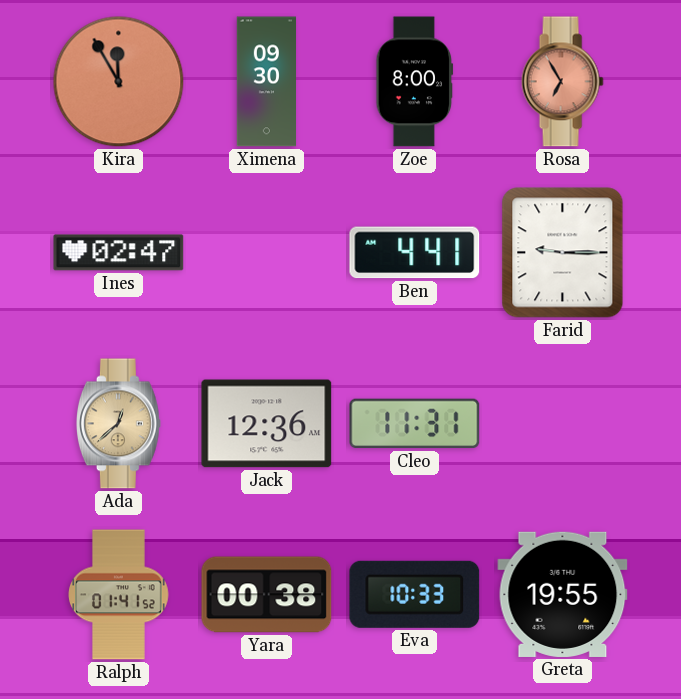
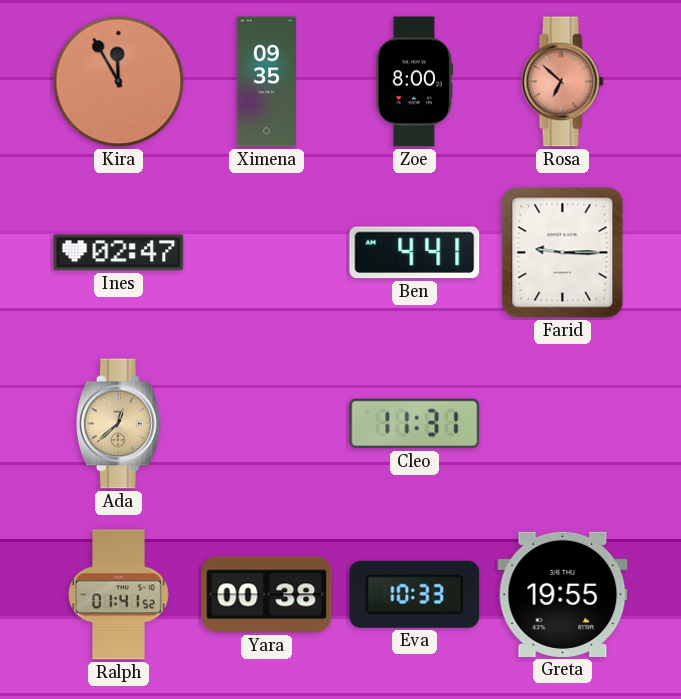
Ximena: 09:30 -> 09:35 (267, 82)
Rosa: 6:55 -> 6:52 (562, 82)
Jack: 12:36 -> none (267, 424)
